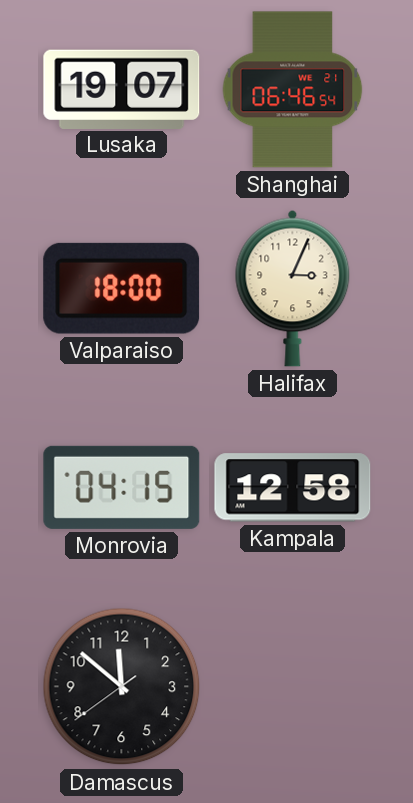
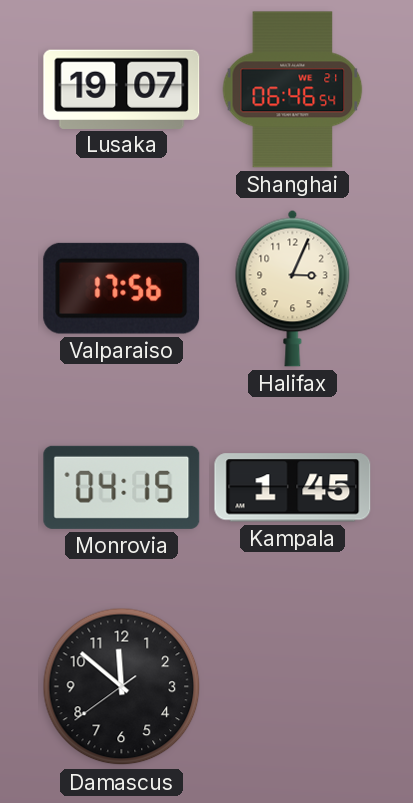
Valparaiso: 18:00 -> 17:56 (122, 288)
Kampala: 12:58 -> 1:45 (293, 488)
